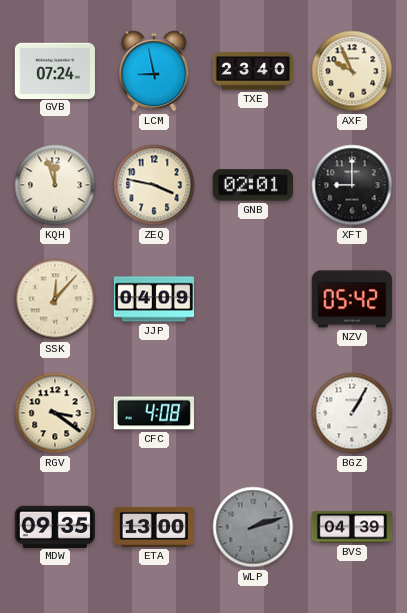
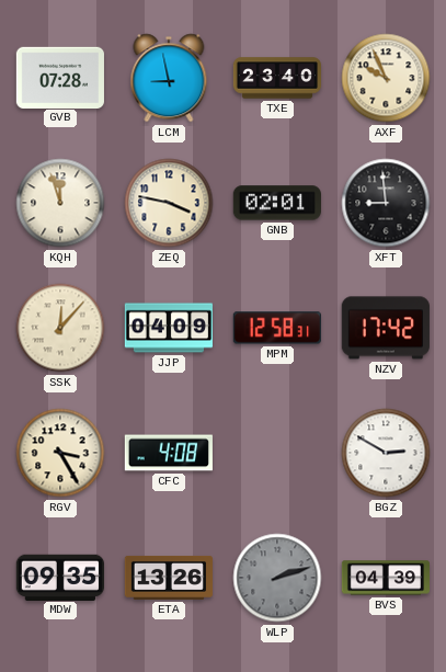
GVB: 07:24 -> 07:28 (60, 77)
XFT: 9:00 -> 8:59 (386, 203)
MPM: none -> 12:58 (277, 328)
NZV: 05:42 -> 17:42 (386, 328)
RGV: 3:21 -> 3:25 (60, 453)
BGZ: 1:05 -> 2:50 (386, 453)
ETA: 13:00 -> 13:26 (168, 578)
